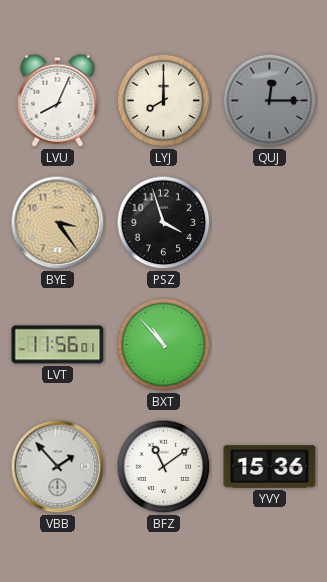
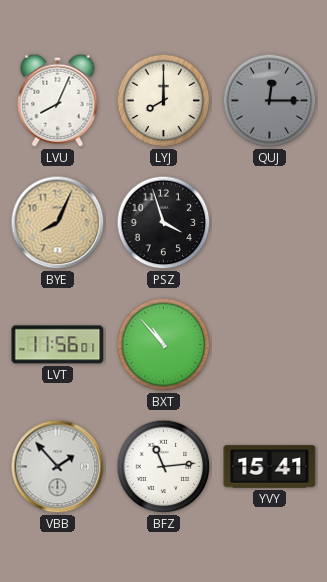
BYE: 3:24 -> 8:04 (58, 223)
BFZ: 11:09 -> 11:14 (164, 467)
YVY: 15:36 -> 15:41 (270, 467)
